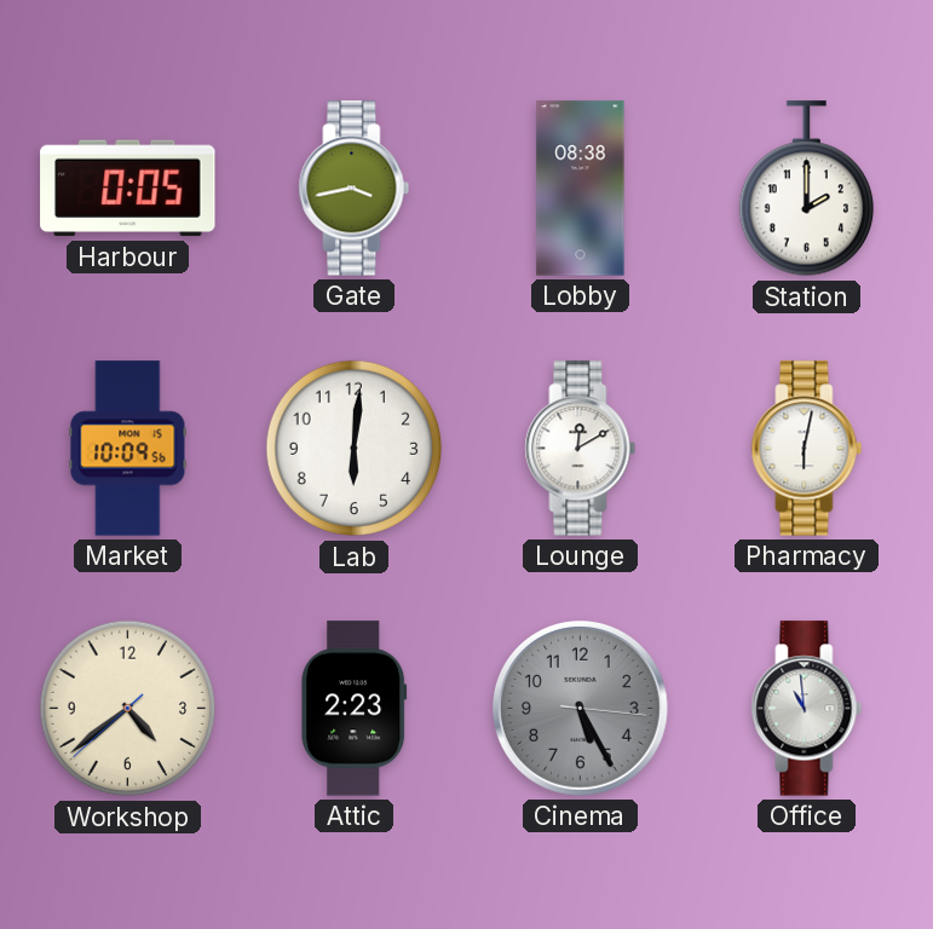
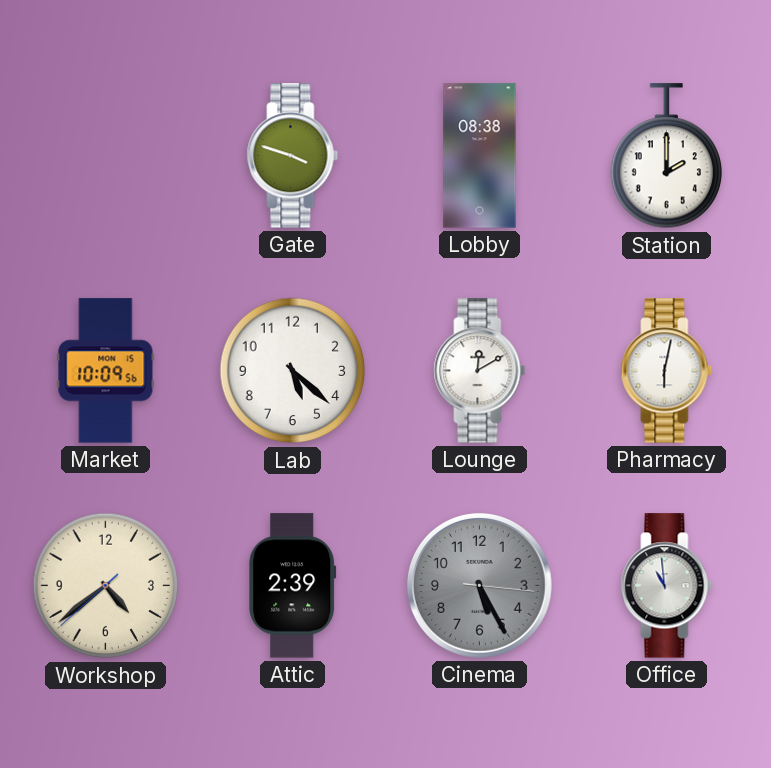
Harbour: 0:05 -> none (128, 189)
Gate: 3:43 -> 3:48 (293, 156)
Lab: 6:01 -> 5:22 (293, 371)
Attic: 2:23 -> 2:39 (293, 586)
